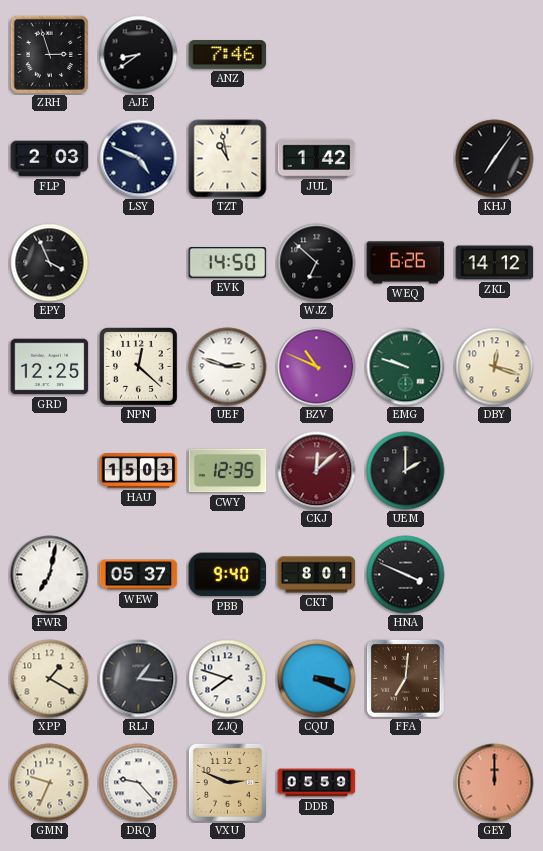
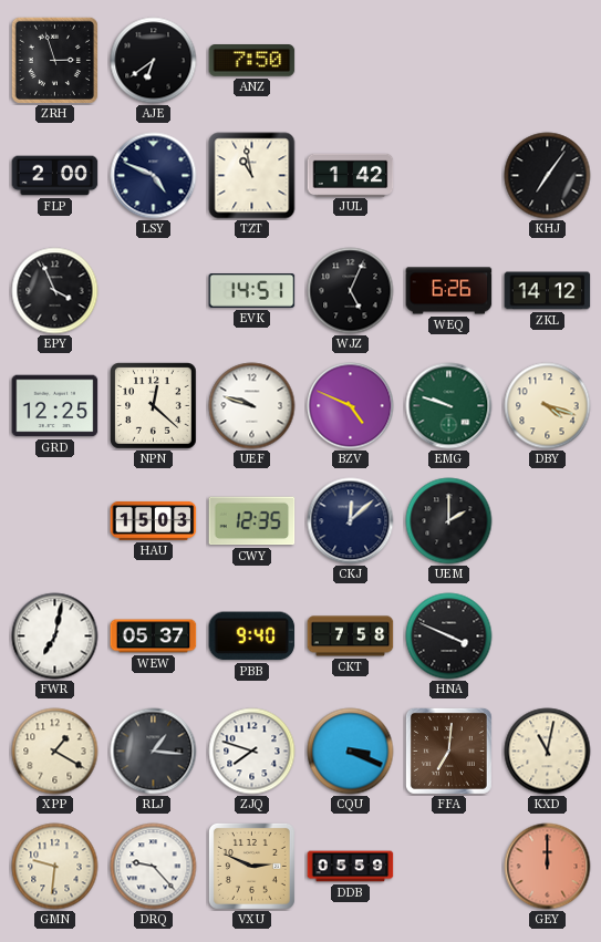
AJE: 8:39 -> 6:39 (154, 61)
ANZ: 7:46 -> 7:50 (252, 61)
FLP: 2:03 -> 2:00 (55, 176)
EVK: 14:50 -> 14:51 (252, 291)
WJZ: 6:52 -> 5:04 (351, 291)
UEF: 2:48 -> 9:48 (252, 406)
BZV: 10:49 -> 4:49 (351, 406)
DBY: 12:18 -> 4:18 (548, 406)
CKJ dial: burgundy -> navy (351, 521)
CKT: 8:01 -> 7:58 (351, 636)
KXD: none -> 11:02 (548, 752)
GMN: 9:34 -> 9:31 (55, 867)
